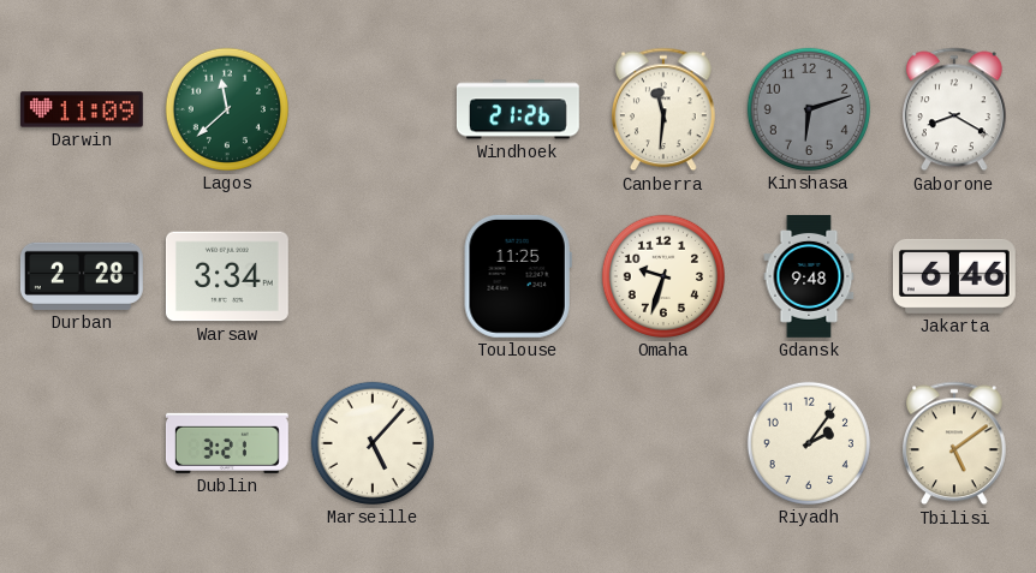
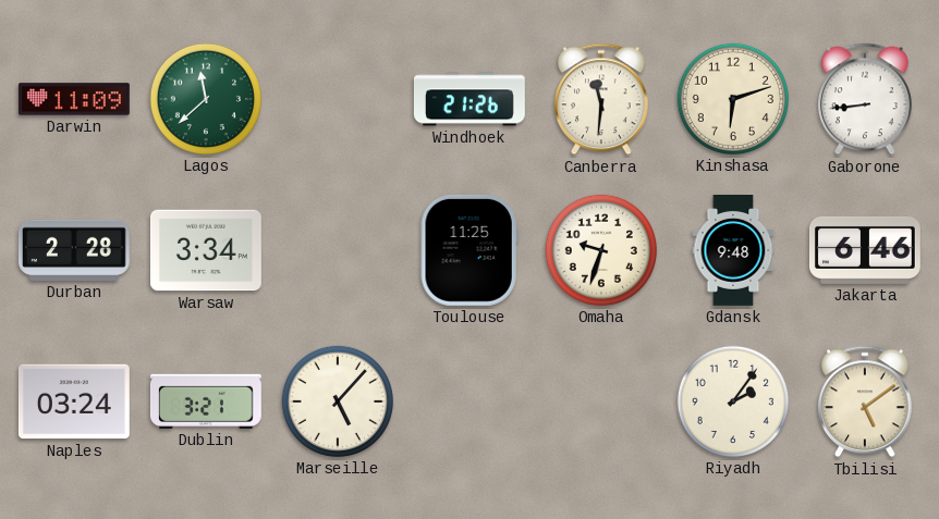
Kinshasa dial: grey -> cream (733, 99)
Gaborone: 8:20 -> 8:44 (865, 99)
Naples: none -> 03:24 (74, 401)
